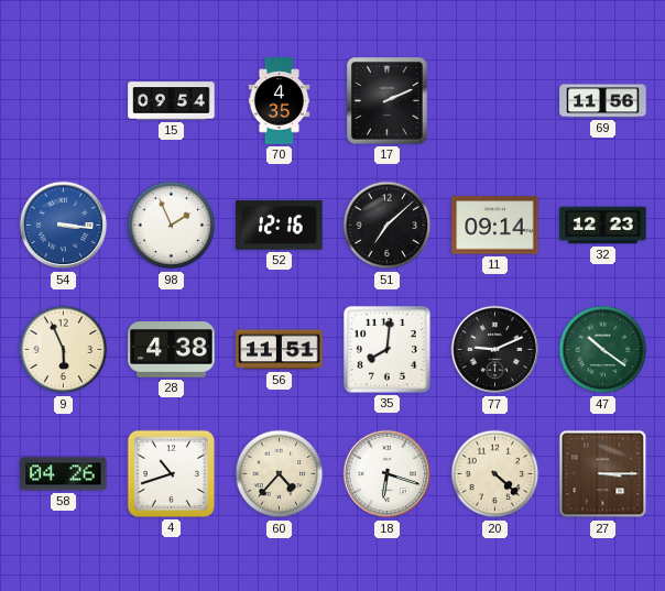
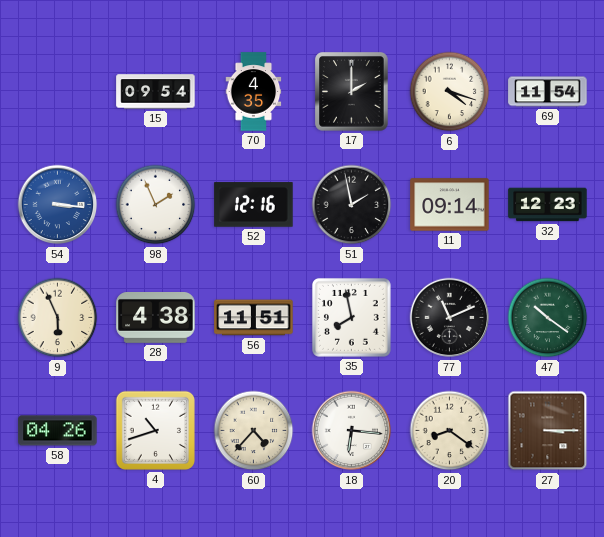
17: 2:11 -> 2:00 (352, 92)
6: none -> 4:18 (450, 92)
69: 11:56 -> 11:54 (548, 92)
51: 7:08 -> 1:58 (352, 205)
35: 8:01 -> 7:58 (351, 317)
77: 9:11 -> 11:11 (450, 318)
18: 6:18 -> 6:16 (352, 431)
20: 4:22 -> 8:21 (450, 431)
